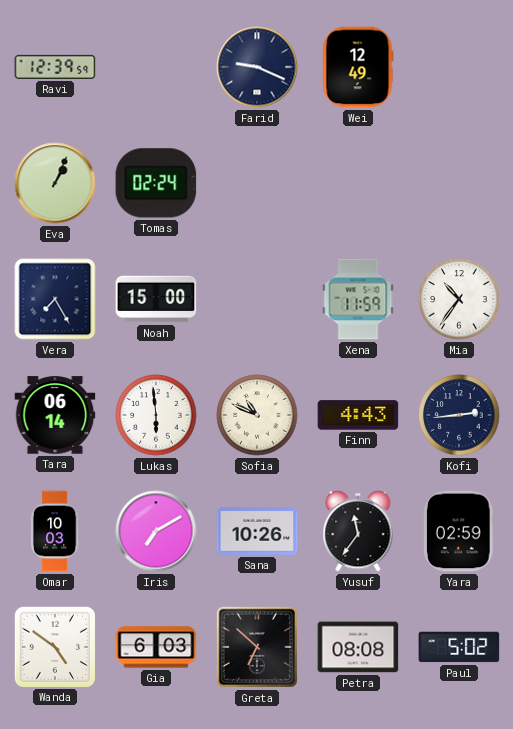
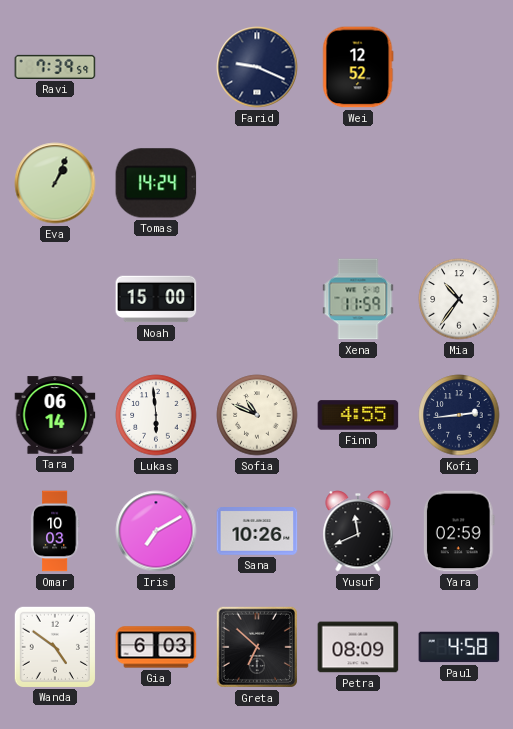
Ravi: 12:39 -> 7:39 (55, 67)
Wei: 12:49 -> 12:52 (358, 67)
Tomas: 02:24 -> 14:24 (156, 183)
Vera: 7:25 -> none (55, 299)
Finn: 4:43 -> 4:55 (358, 415)
Yusuf: 11:36 -> 11:41 (358, 531)
Petra: 08:08 -> 08:09 (358, 647)
Paul: 5:02 -> 4:58 (459, 647)
